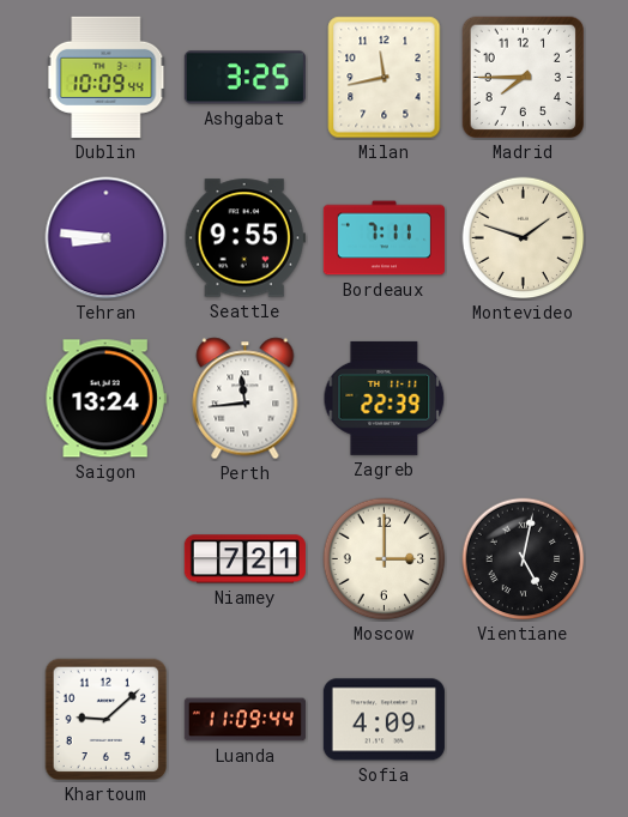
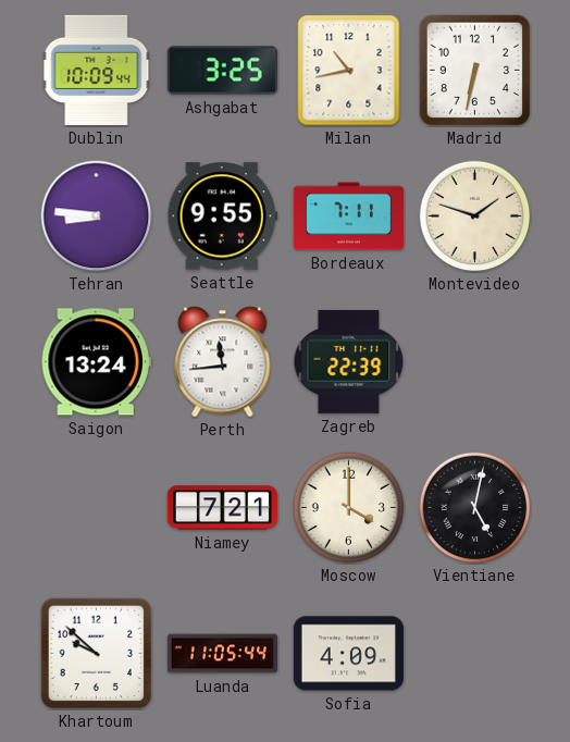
Milan: 11:43 -> 10:43 (349, 71)
Madrid: 7:45 -> 6:32 (475, 71)
Moscow: 3:00 -> 4:00 (349, 508)
Khartoum: 9:08 -> 9:52 (97, 654)
Luanda: 11:09 -> 11:05 (222, 654)
